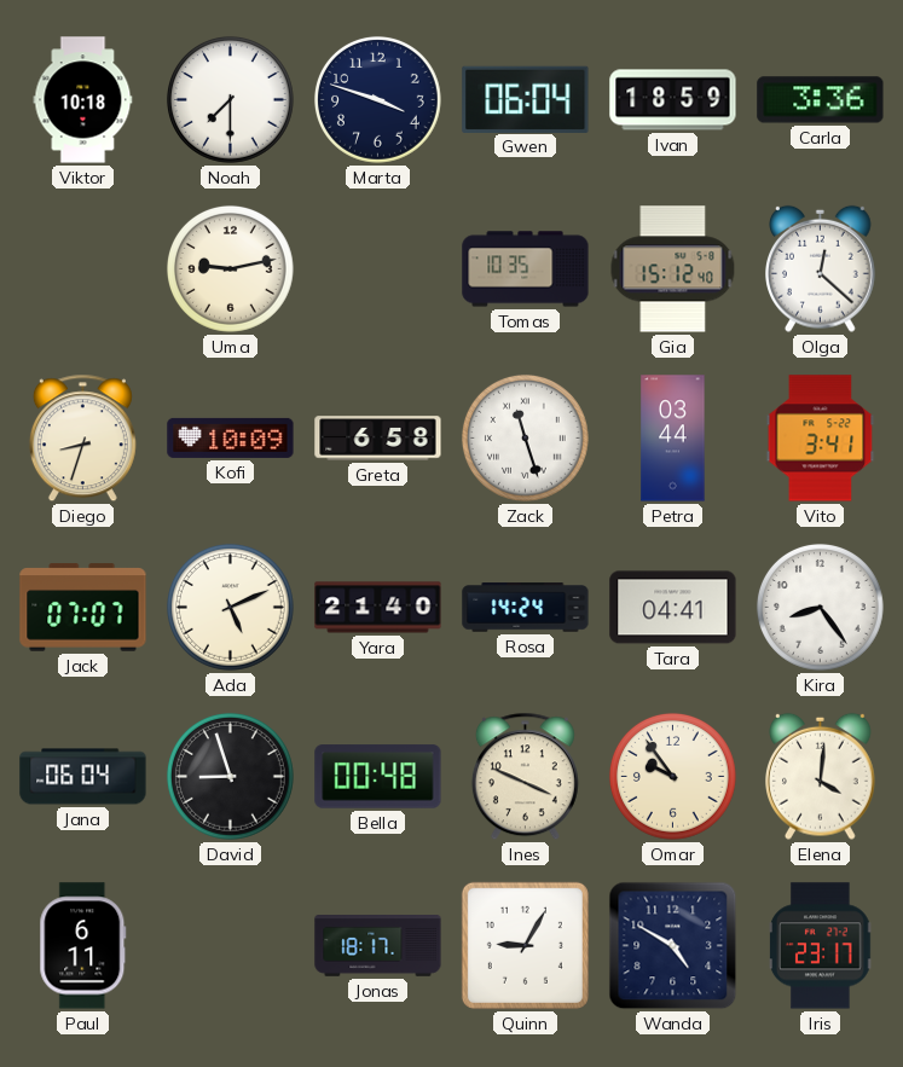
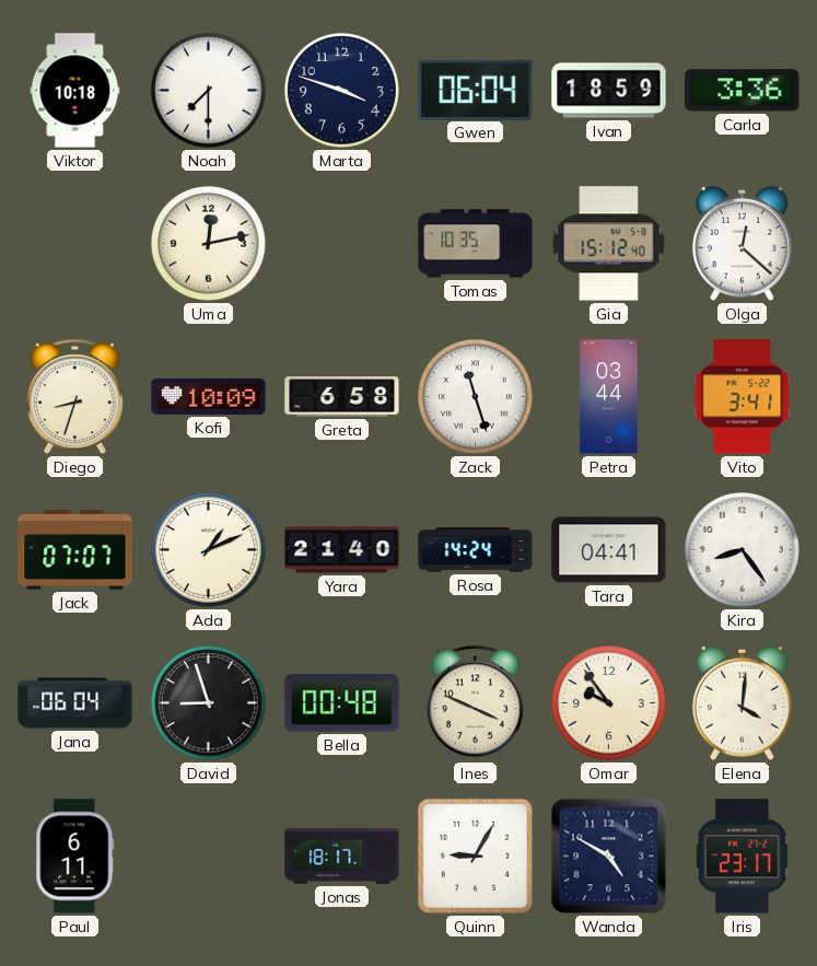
Uma: 9:13 -> 12:13 (208, 243)
Ada: 5:11 -> 1:11 (208, 549)
